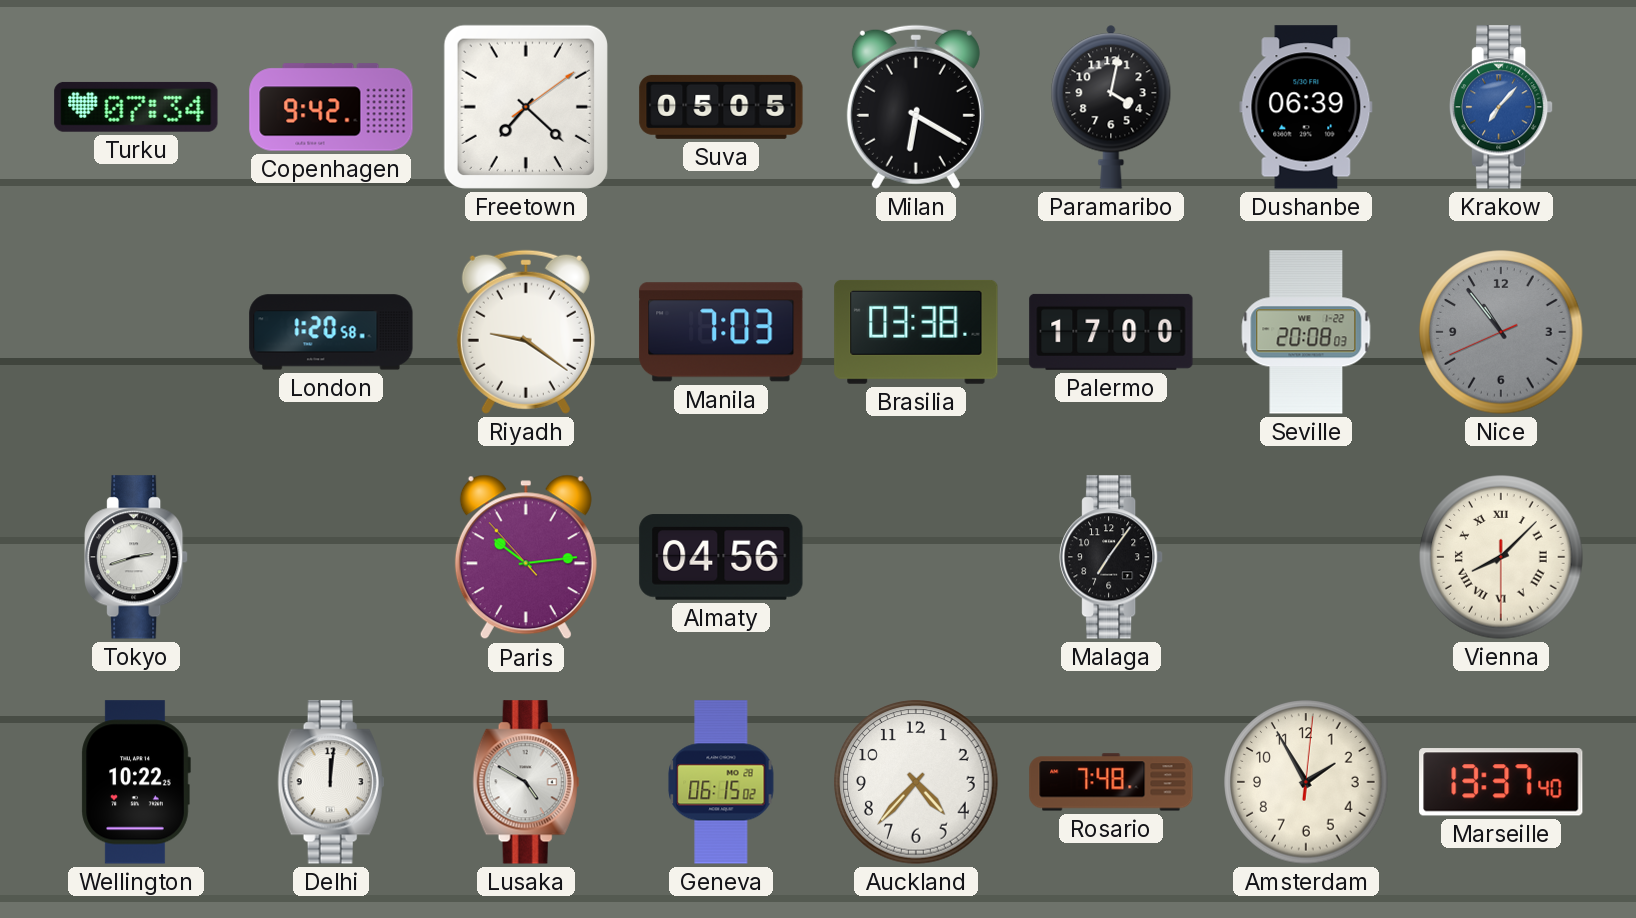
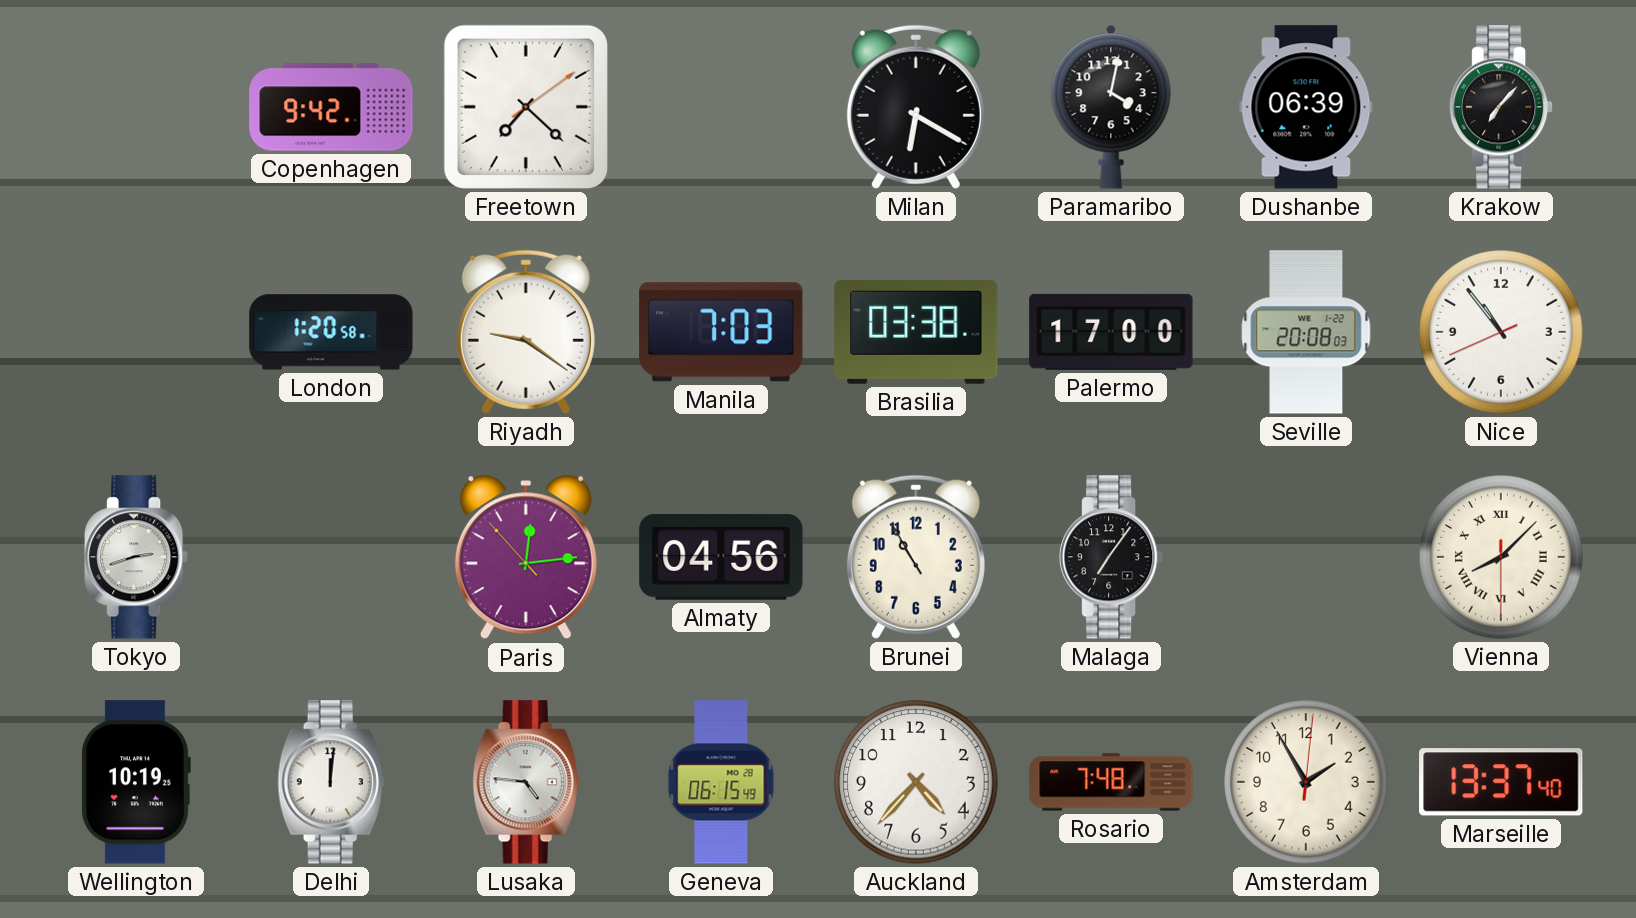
Turku: 07:34 -> none (136, 107)
Suva: 05:05 -> none (721, 107)
Krakow dial: blue -> black (1502, 107)
Nice dial: grey -> white (1501, 332)
Paris: 10:13 -> 12:13 (526, 557)
Brunei: none -> 10:55 (916, 557)
Wellington: 10:22 -> 10:19 (136, 782)
Lusaka: 4:50 -> 4:46 (526, 782)
Geneva: 06:15:02 -> 06:15:49 (721, 782)
